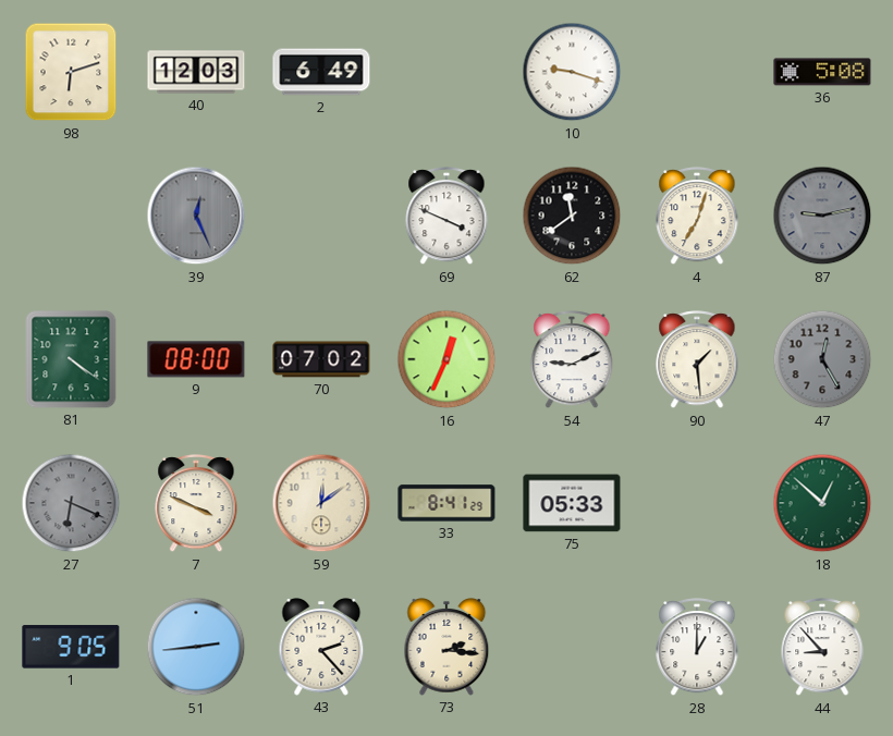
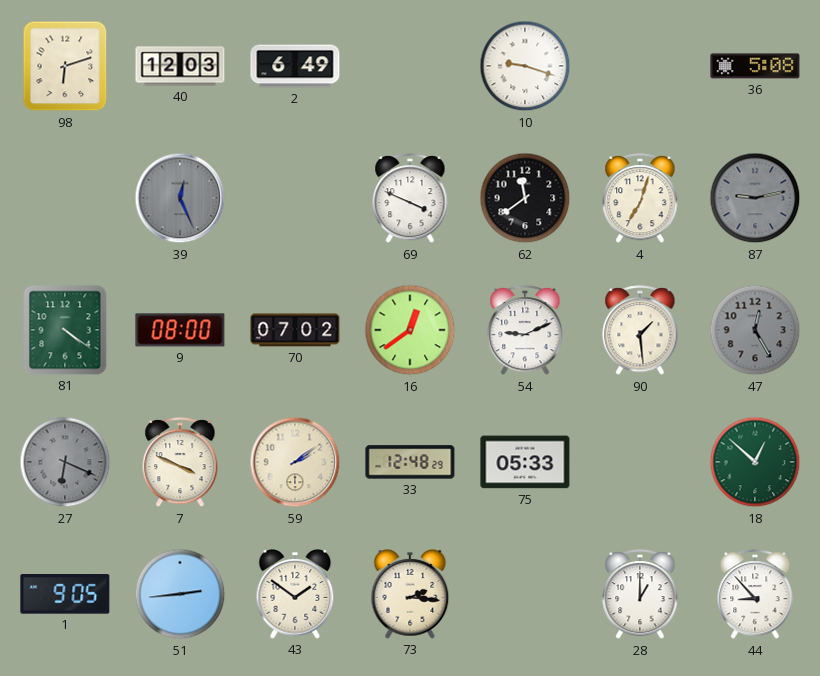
16: 12:34 -> 12:39 (410, 330)
59: 12:09 -> 2:09 (295, 462)
33: 8:41 -> 12:48 (410, 462)
43: 2:23 -> 1:51 (295, 594)
